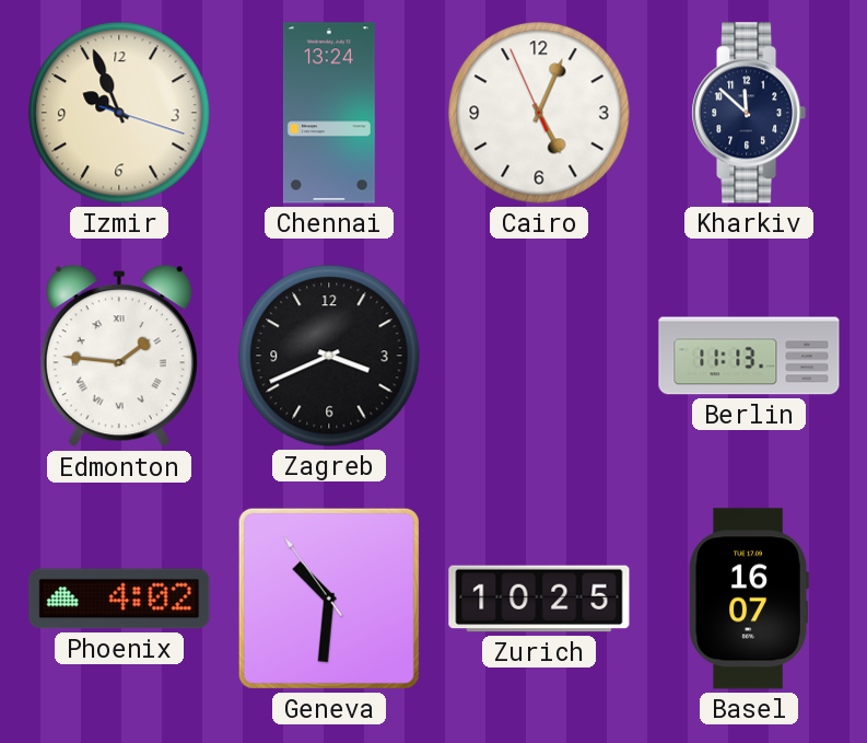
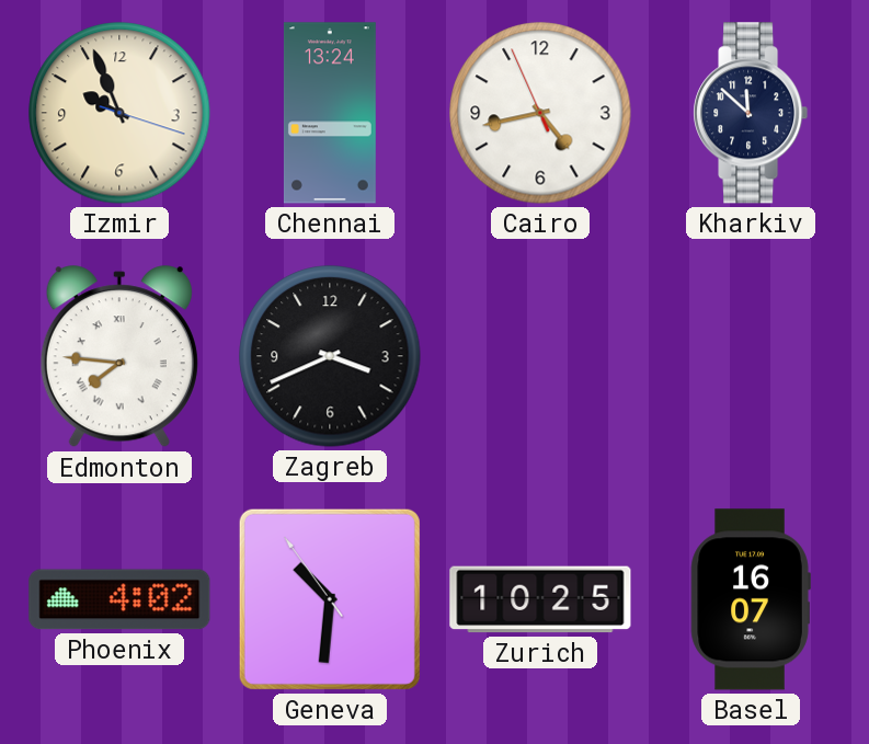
Cairo: 5:03 -> 4:42 (540, 113)
Edmonton: 1:46 -> 7:46 (119, 357)
Berlin: 11:13 -> none (749, 356)
